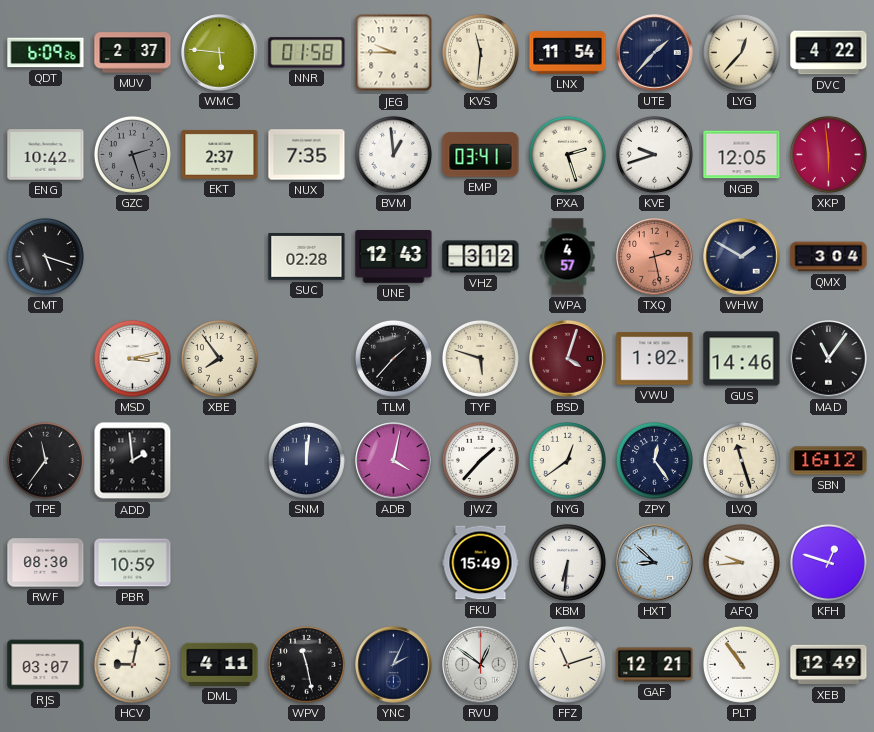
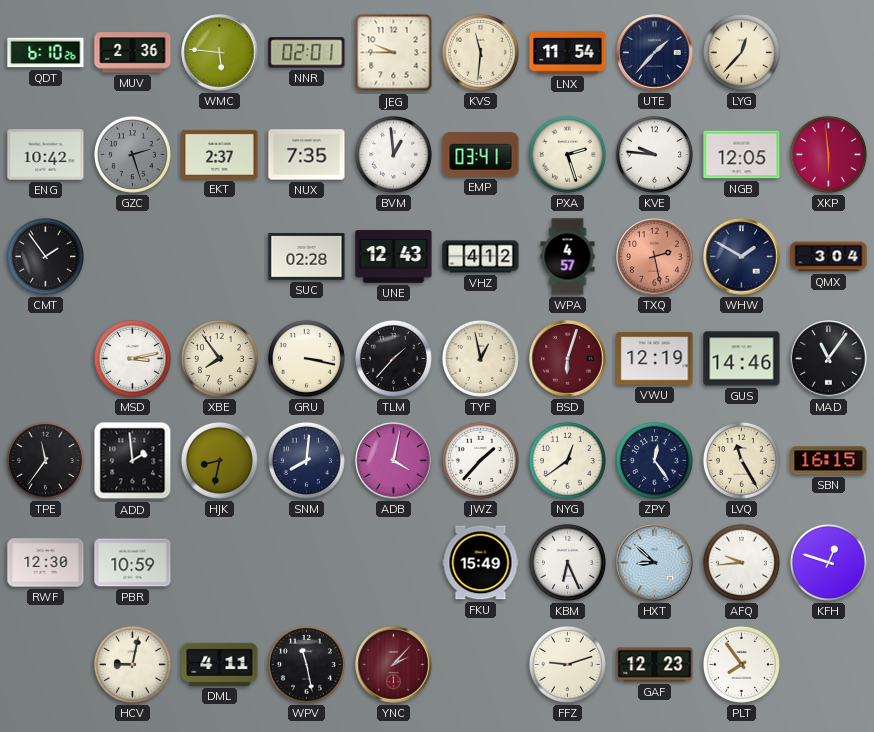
QDT: 6:09 -> 6:10 (46, 53)
MUV: 2:37 -> 2:36 (133, 53)
NNR: 01:58 -> 02:01 (307, 53)
DVC: 4:22 -> none (829, 53)
KVE: 9:42 -> 9:46 (654, 154)
CMT: 5:18 -> 1:54 (45, 256)
VHZ: 3:12 -> 4:12 (481, 257)
GRU: none -> 3:17 (306, 358)
TYF: 5:48 -> 12:58 (480, 358)
BSD: 4:03 -> 6:03 (568, 359)
VWU: 1:02 -> 12:19 (655, 359)
HJK: none -> 8:32 (219, 460)
SNM: 12:01 -> 8:01 (306, 460)
LVQ: 11:27 -> 11:25 (741, 460)
SBN: 16:12 -> 16:15 (829, 461)
RWF: 08:30 -> 12:30 (46, 563)
KBM: 6:31 -> 6:26 (567, 562)
RJS: 03:07 -> none (46, 665)
YNC: 2:04 -> 2:07 (394, 665)
YNC dial: navy -> burgundy (394, 665)
RVU: 12:51 -> none (481, 665)
FFZ: 11:12 -> 9:12 (567, 664)
GAF: 12:21 -> 12:23 (655, 665)
PLT: 10:54 -> 7:54 (741, 664)
XEB: 12:49 -> none (829, 665)
